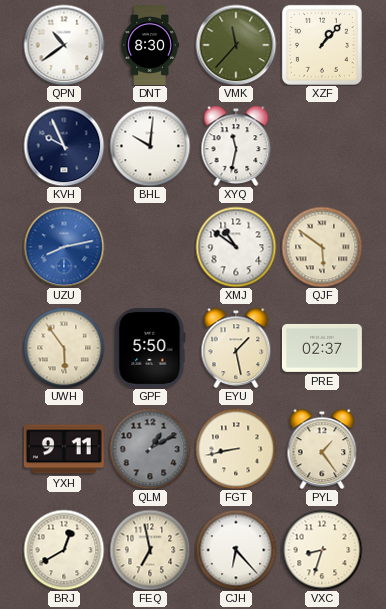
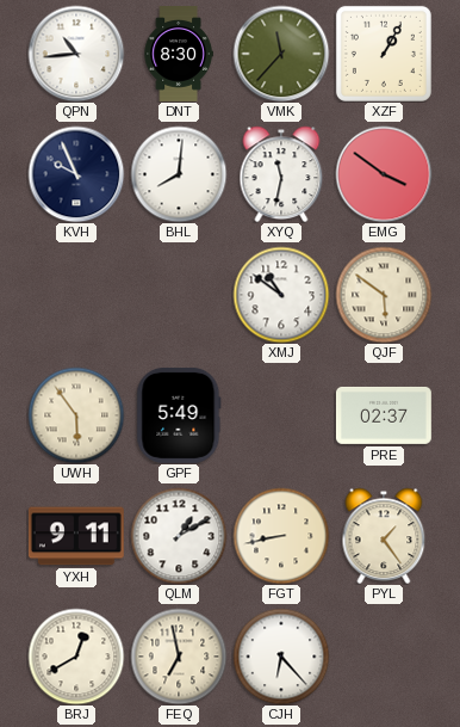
QPN: 10:39 -> 10:44 (76, 54)
XZF: 1:07 -> 1:05 (384, 54)
BHL: 10:01 -> 8:01 (179, 174)
EMG: none -> 3:51 (384, 174)
UZU: 8:13 -> none (64, 247)
GPF: 5:50 -> 5:49 (179, 415)
EYU: 1:28 -> none (236, 348)
QLM dial: grey -> white (179, 536)
VXC: 8:33 -> none (322, 550)
